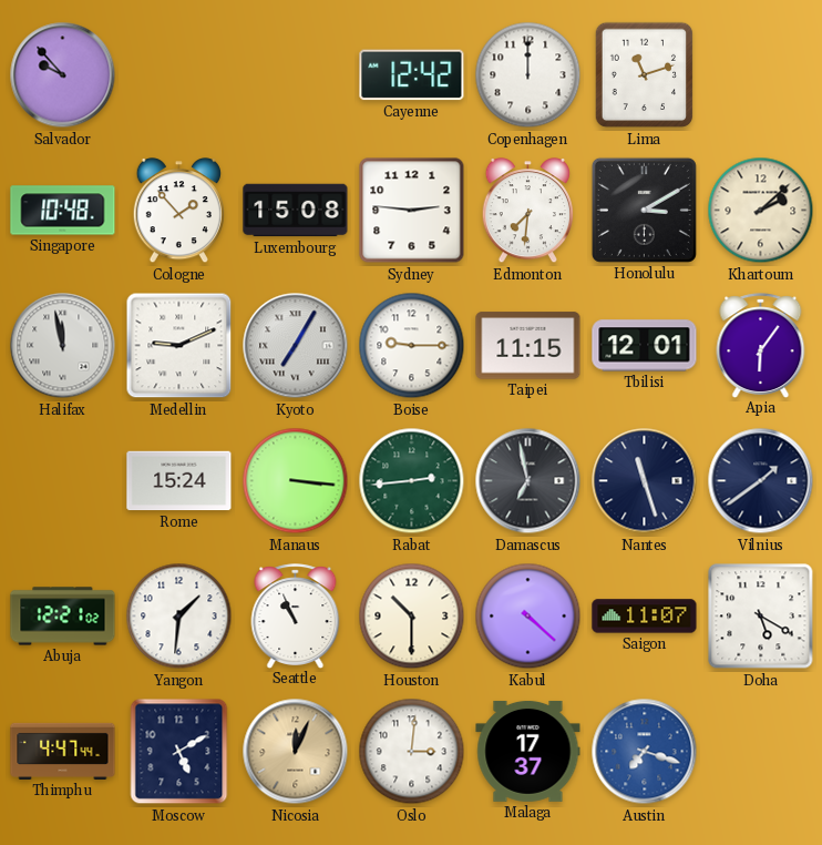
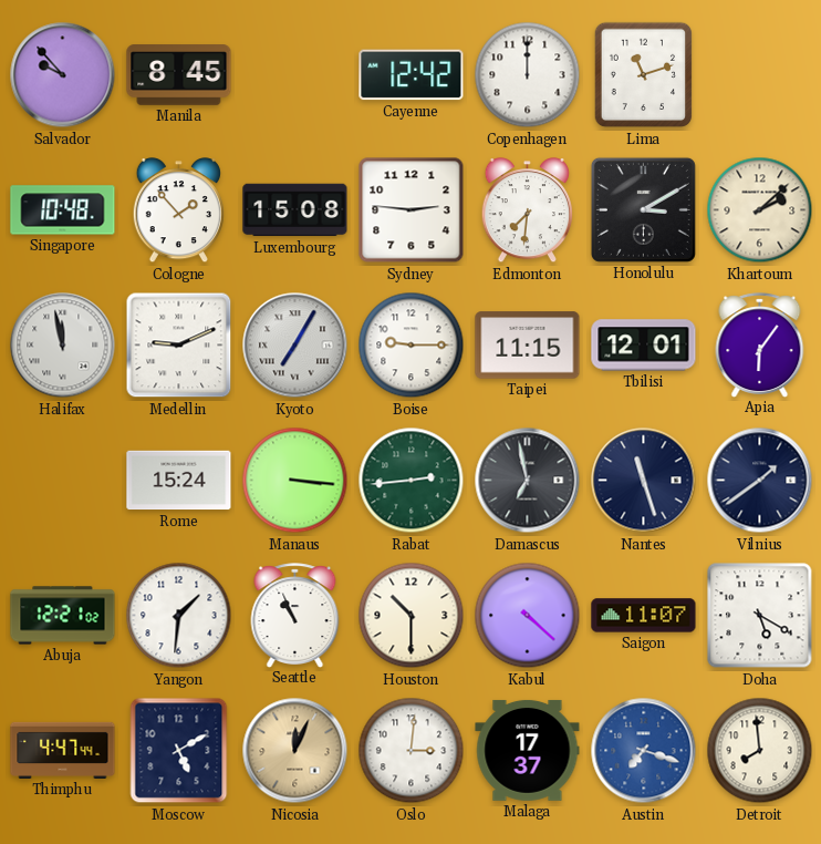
Manila: none -> 8:45 (179, 75)
Detroit: none -> 7:59 (760, 751)
